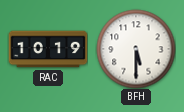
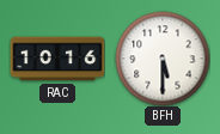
RAC: 10:19 -> 10:16 (57, 59)
